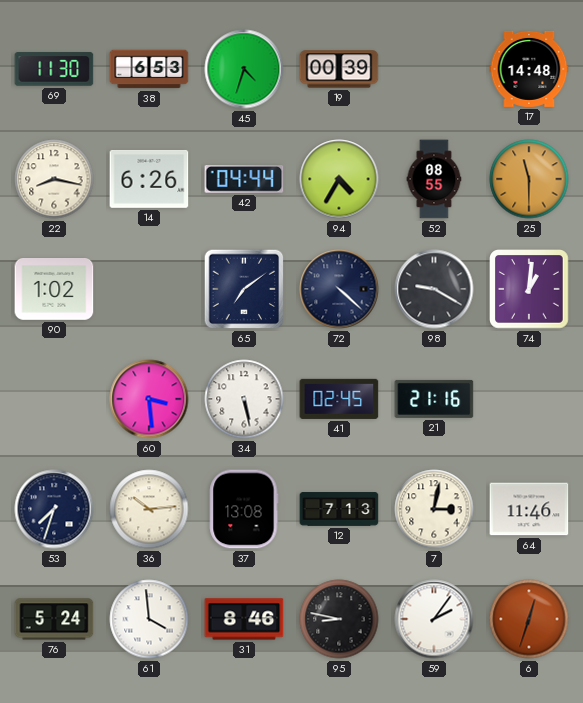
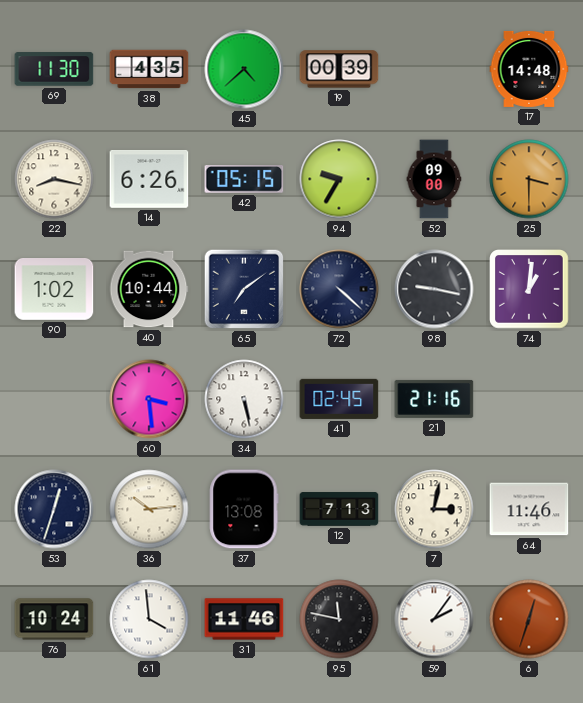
38: 6:53 -> 4:35 (149, 69)
45: 4:33 -> 4:38 (244, 69)
42: 04:44 -> 05:15 (244, 180)
94: 4:35 -> 9:35 (339, 179)
52: 08:55 -> 09:00 (434, 179)
25: 11:30 -> 3:30 (529, 179)
40: none -> 10:44 (149, 289)
98: 9:20 -> 9:17 (434, 289)
53: 7:33 -> 12:33 (54, 509)
76: 5:24 -> 10:24 (54, 619)
31: 8:46 -> 11:46 (244, 619)
95: 8:47 -> 11:47 (339, 619)
